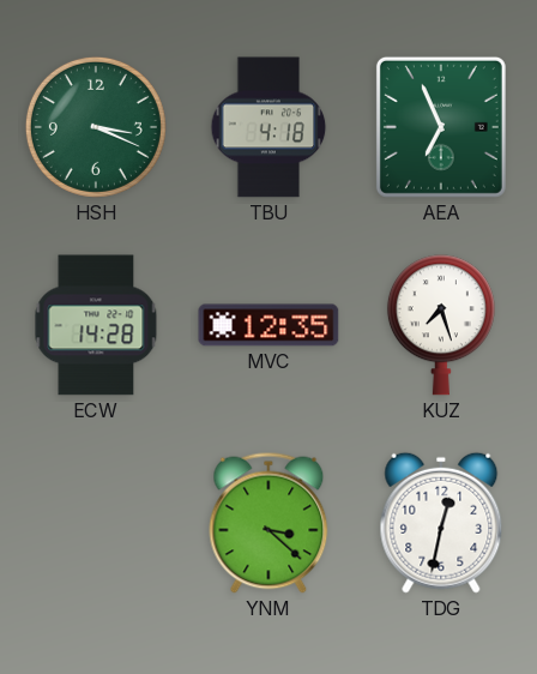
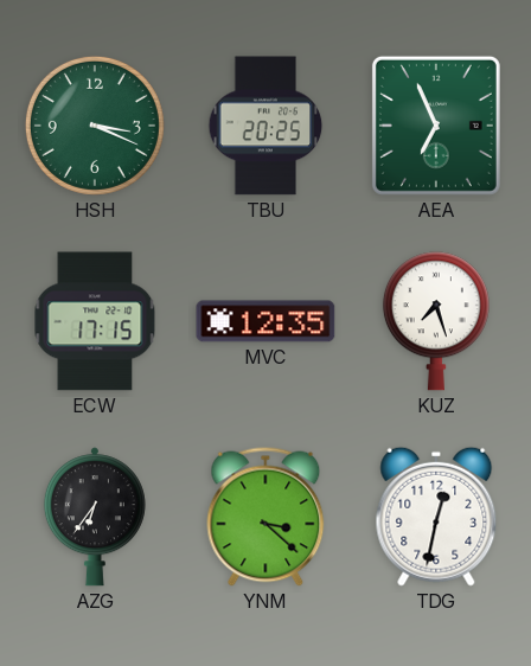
TBU: 4:18 -> 20:25 (265, 126)
ECW: 14:28 -> 17:15 (95, 321)
AZG: none -> 6:36 (95, 517)
